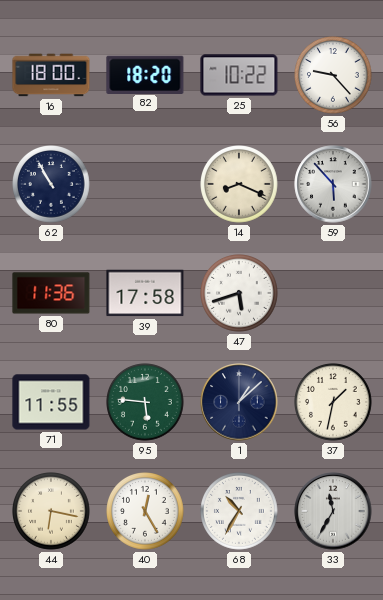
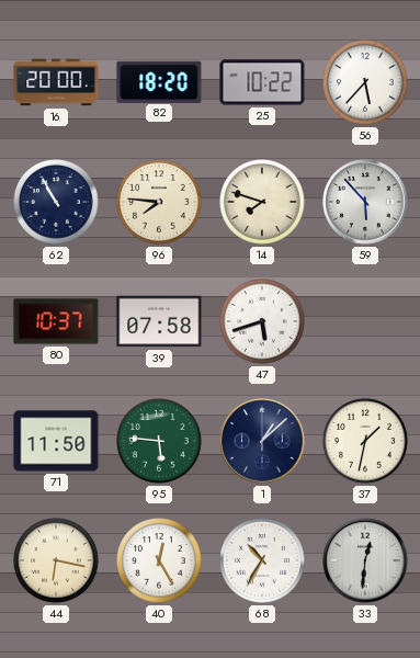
16: 18:00 -> 20:00 (56, 82)
56: 9:23 -> 5:37 (366, 83)
96: none -> 7:46 (160, 203)
14: 8:19 -> 7:48 (263, 203)
80: 11:36 -> 10:37 (56, 321)
39: 17:58 -> 07:58 (159, 321)
71: 11:55 -> 11:50 (56, 441)
33: 11:35 -> 12:31 (365, 560)
